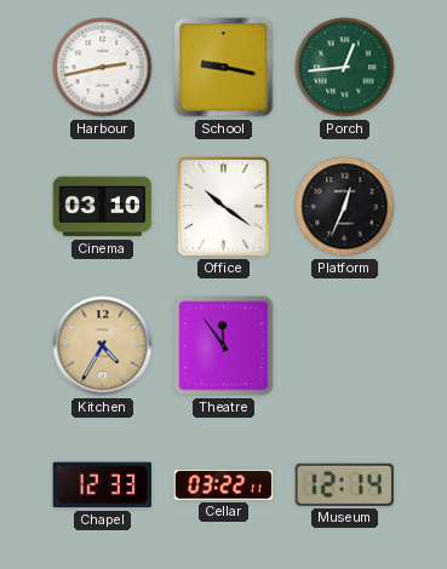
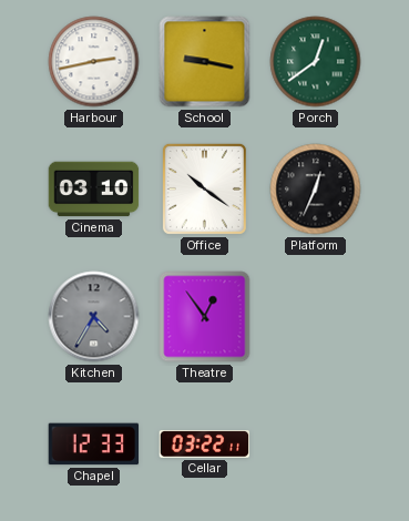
Porch: 12:44 -> 12:39 (316, 62)
Kitchen dial: champagne -> grey (94, 317)
Theatre: 11:54 -> 12:54 (205, 317)
Museum: 12:14 -> none (344, 484)
